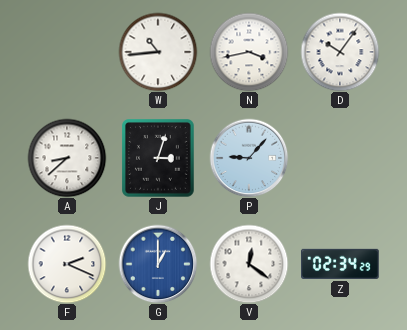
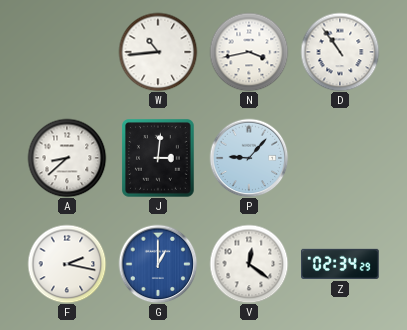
D: 10:06 -> 10:54 (340, 52)
J: 3:03 -> 3:01 (159, 159)
F: 2:19 -> 2:17 (67, 264)
